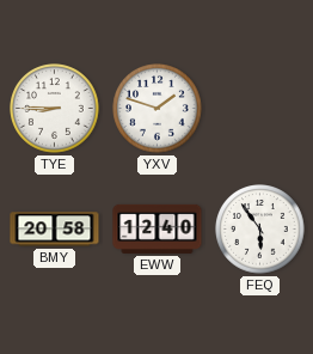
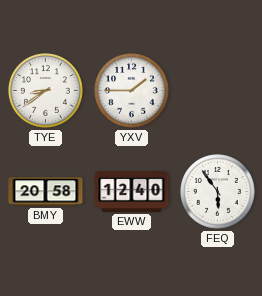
TYE: 8:45 -> 8:39 (46, 91)
YXV: 1:48 -> 1:45 (132, 91)
